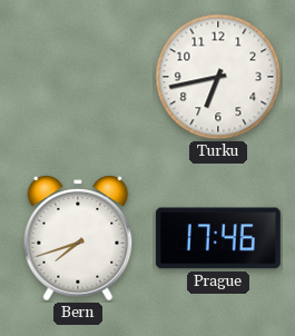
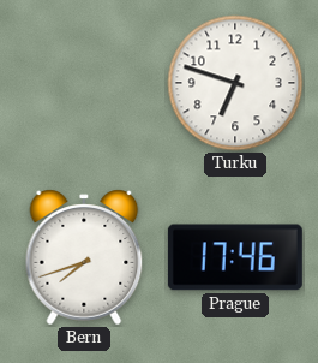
Turku: 6:43 -> 6:48 (235, 83)
